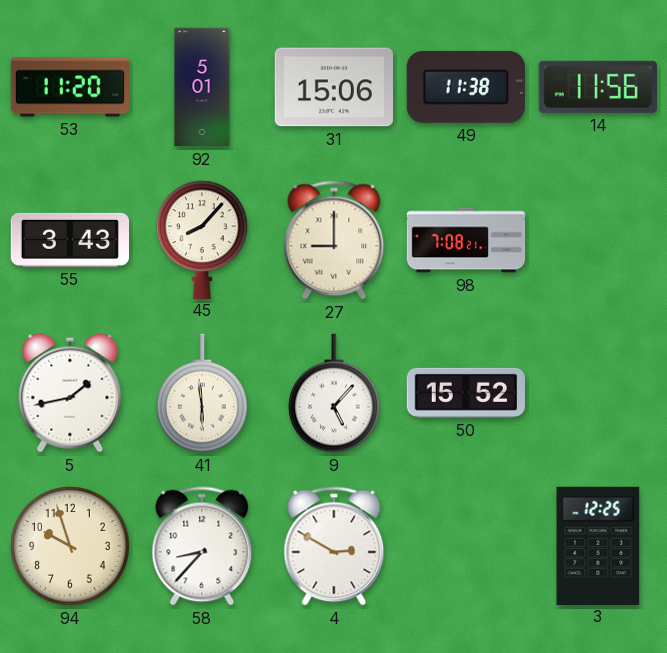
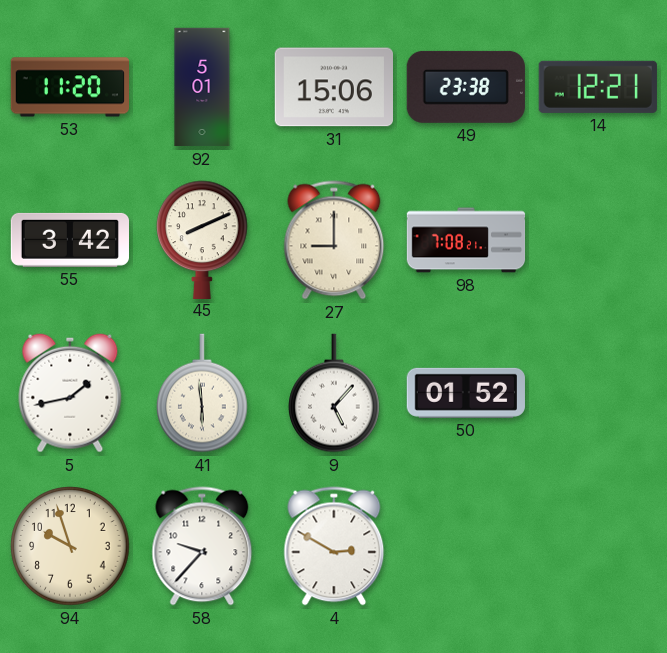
49: 11:38 -> 23:38 (466, 87)
14: 11:56 -> 12:21 (598, 87)
55: 3:43 -> 3:42 (69, 240)
45: 8:07 -> 8:11 (202, 239)
50: 15:52 -> 01:52 (466, 393)
58: 8:37 -> 9:37 (202, 546)
3: 12:25 -> none (598, 545)
